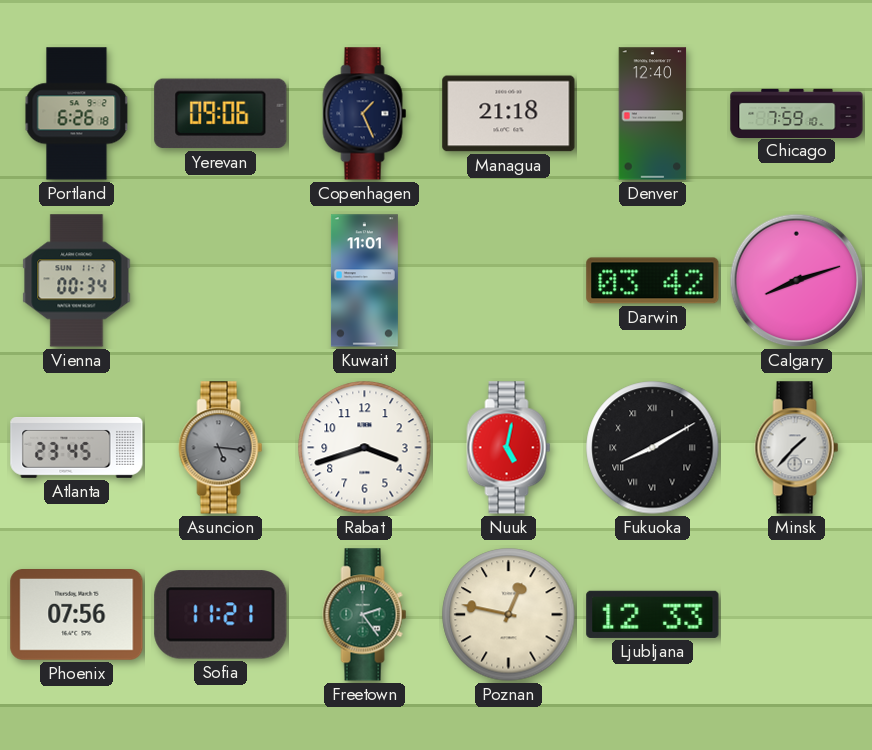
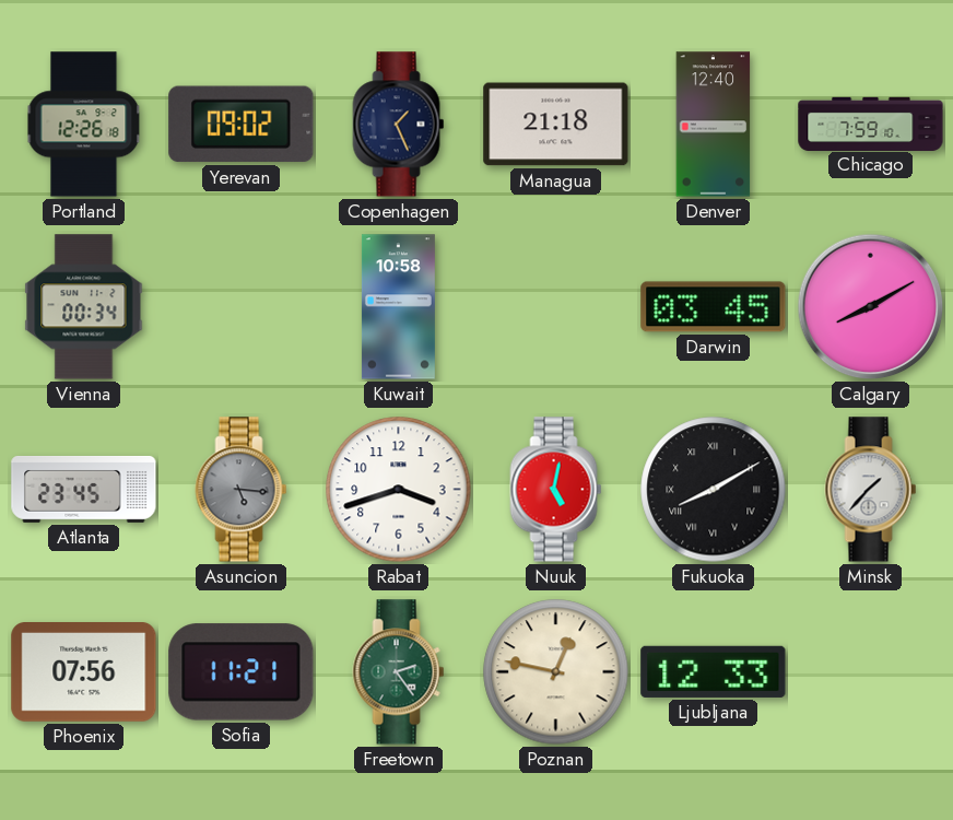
Portland: 6:26 -> 12:26 (84, 125)
Yerevan: 09:06 -> 09:02 (242, 125)
Kuwait: 11:01 -> 10:58 (398, 307)
Darwin: 03:42 -> 03:45 (714, 307)
Calgary: 8:12 -> 8:10 (871, 307)
